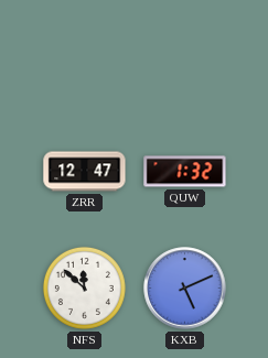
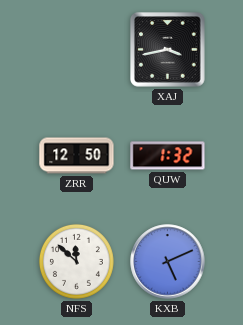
XAJ: none -> 3:43 (168, 50)
ZRR: 12:47 -> 12:50 (77, 156)
